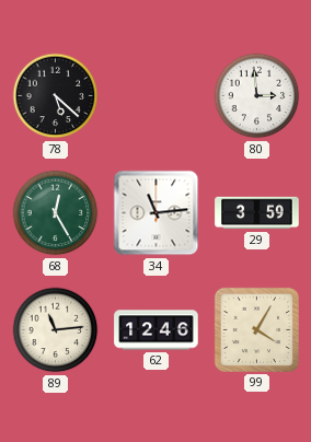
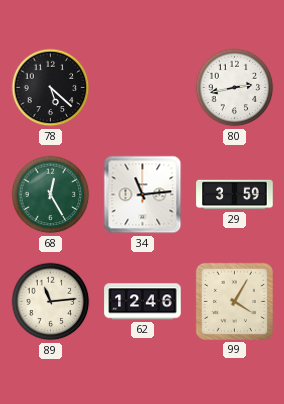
80: 2:59 -> 2:43 (235, 88)
